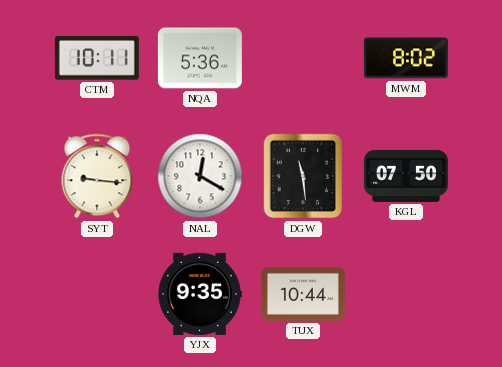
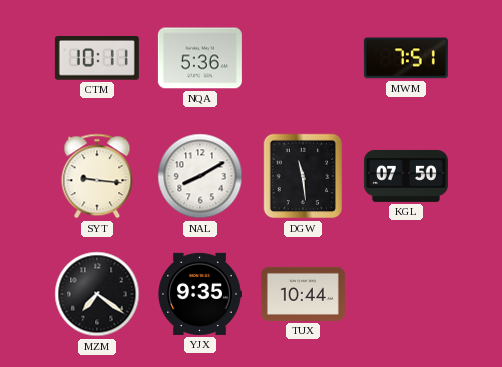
MWM: 8:02 -> 7:51 (406, 58)
NAL: 12:20 -> 8:10 (200, 176)
MZM: none -> 7:21 (97, 294)
